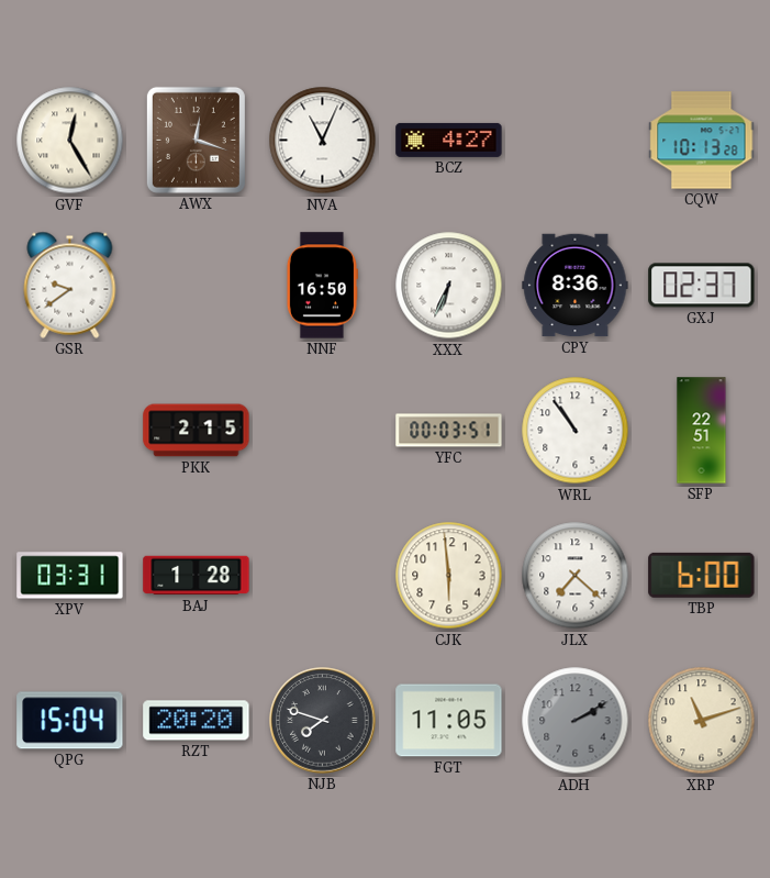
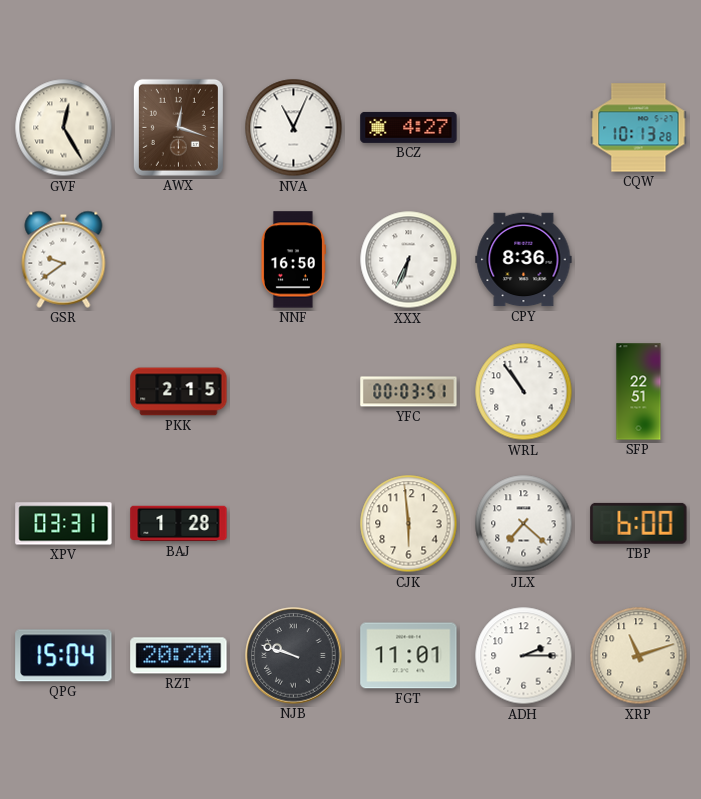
GXJ: 02:37 -> none (702, 286)
NJB: 7:48 -> 9:48 (294, 656)
FGT: 11:05 -> 11:01 (409, 656)
ADH: 2:10 -> 2:15 (524, 656)
ADH dial: grey -> white (524, 656)
